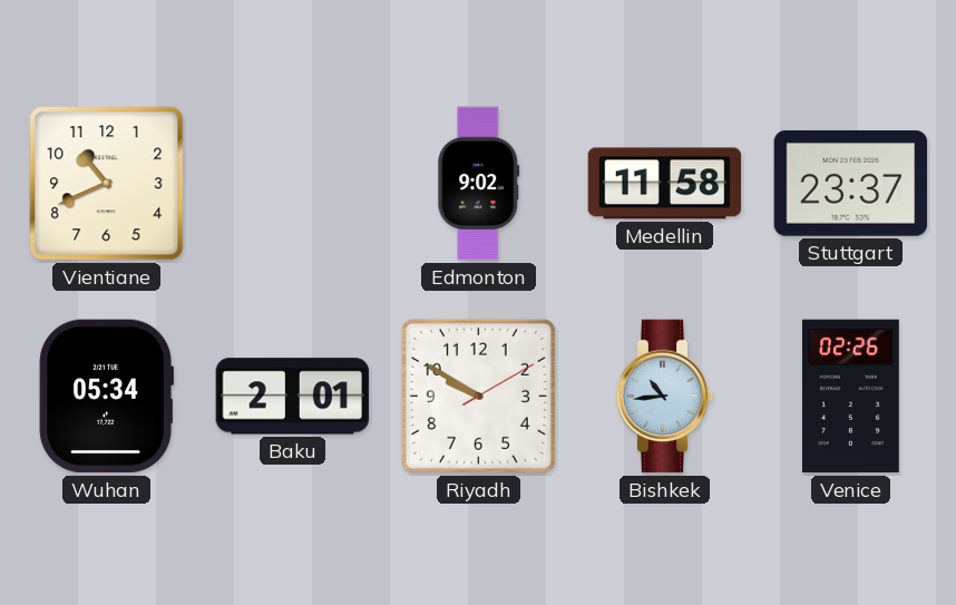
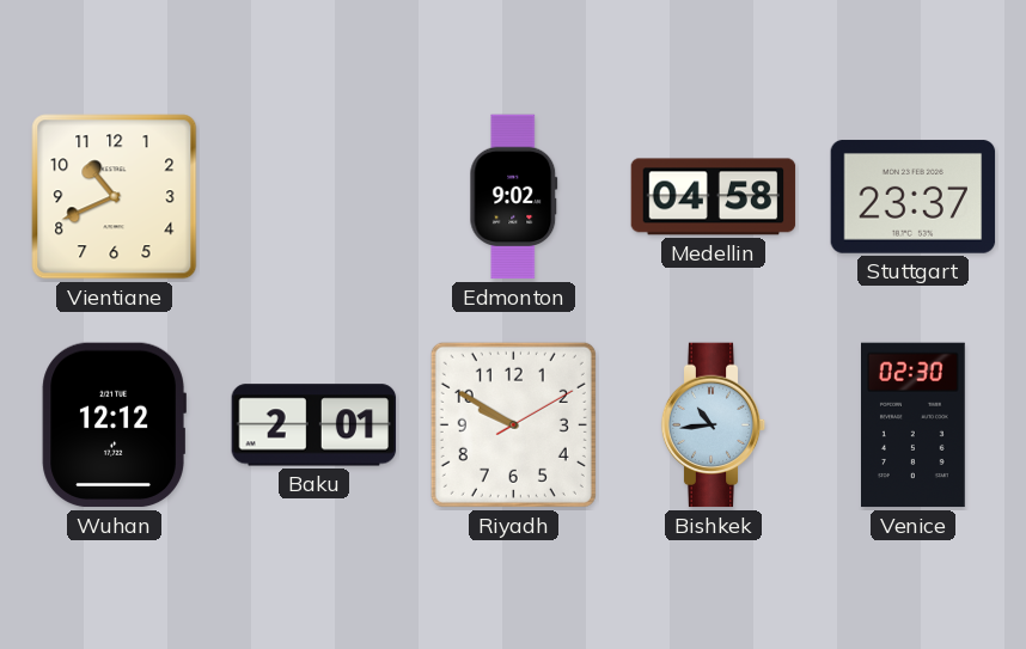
Medellin: 11:58 -> 04:58 (714, 197)
Wuhan: 05:34 -> 12:12 (114, 425)
Venice: 02:26 -> 02:30 (914, 425)
